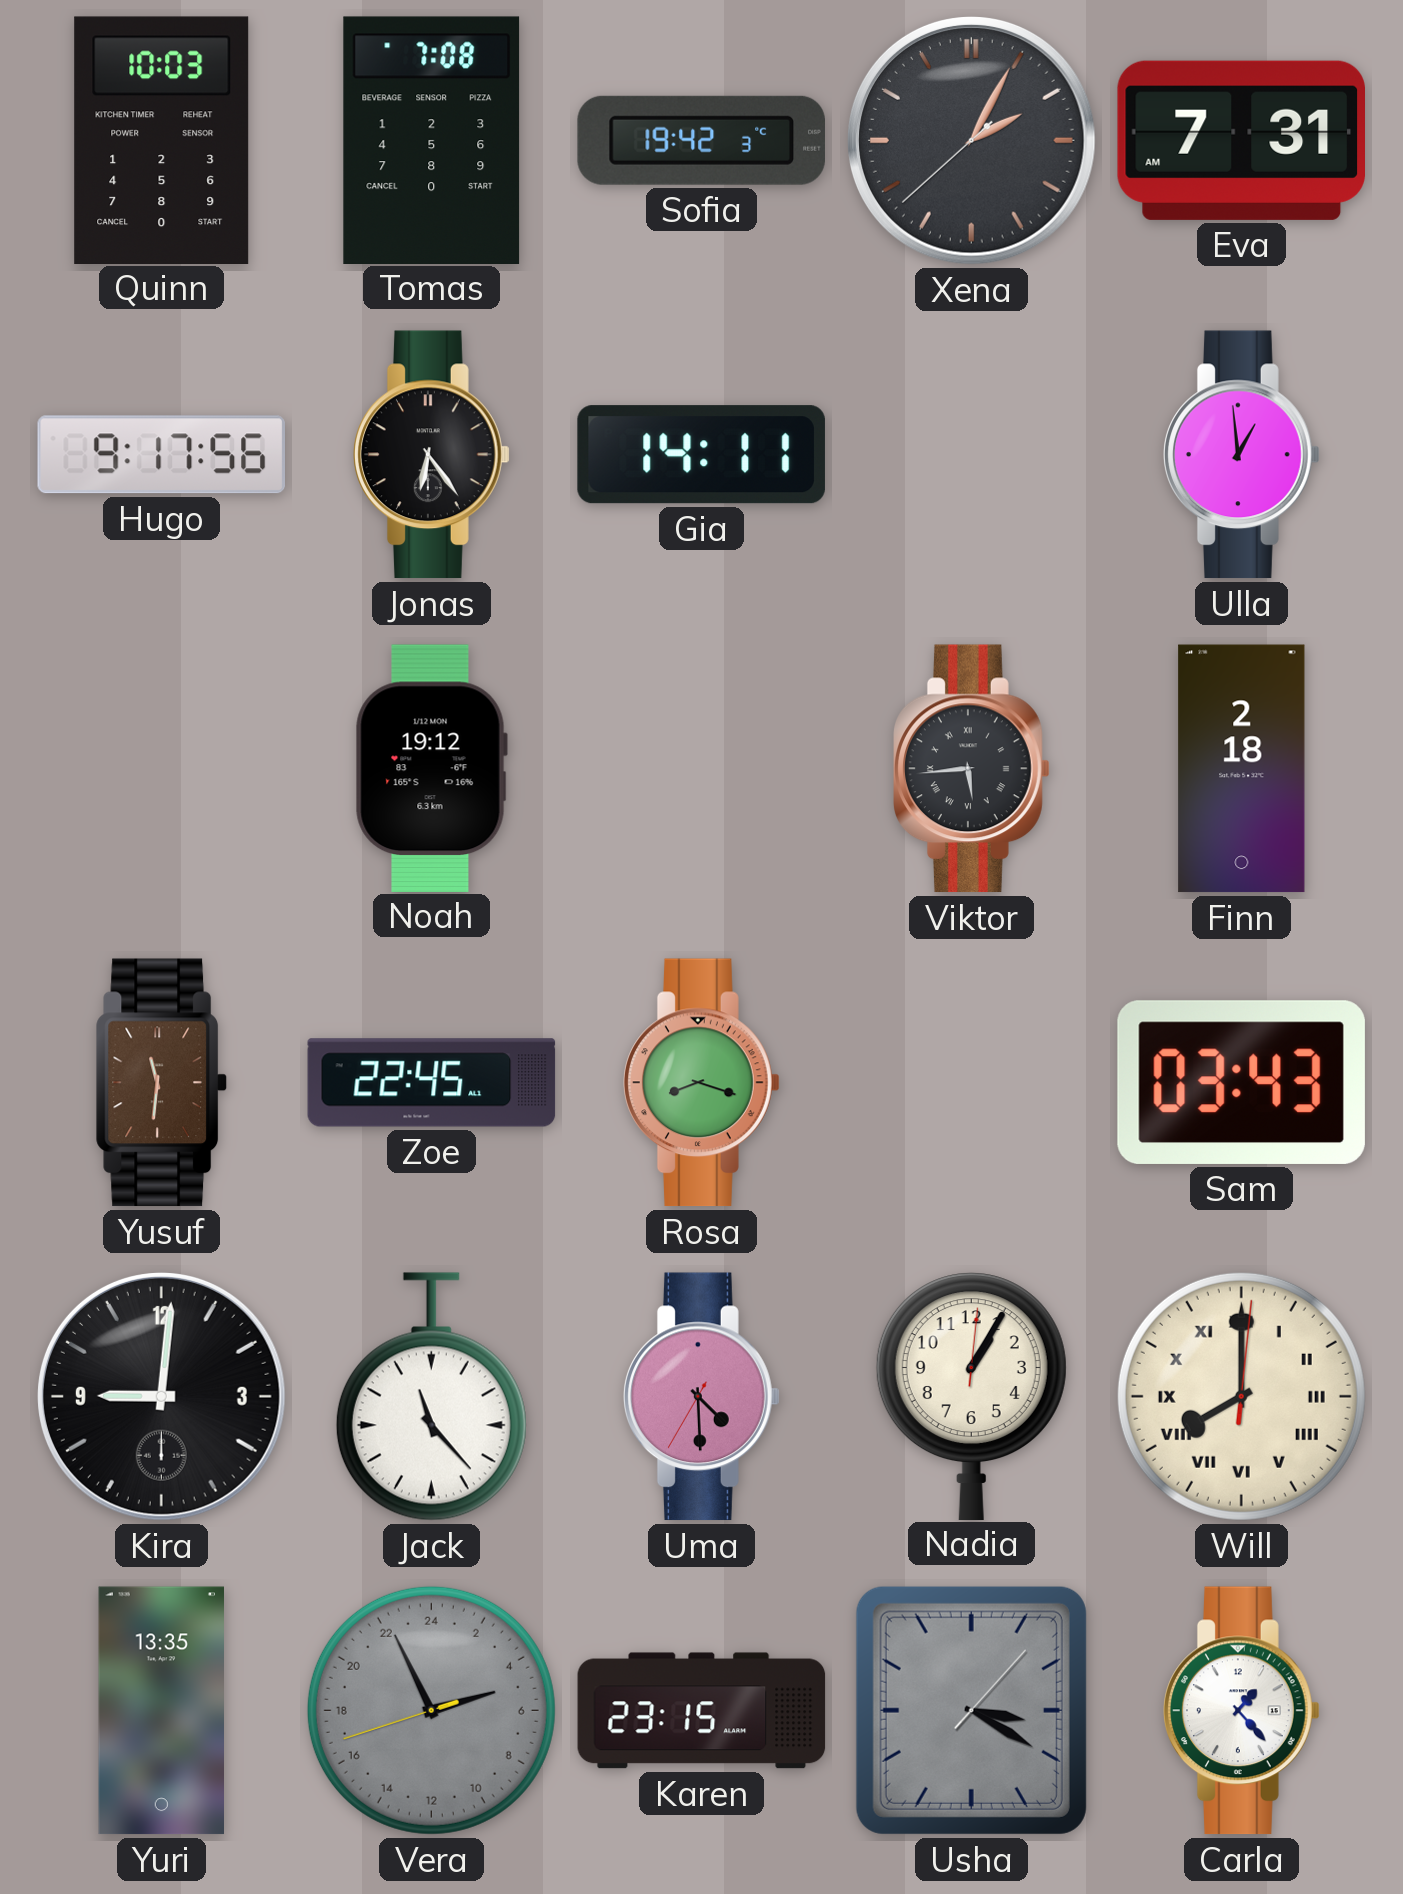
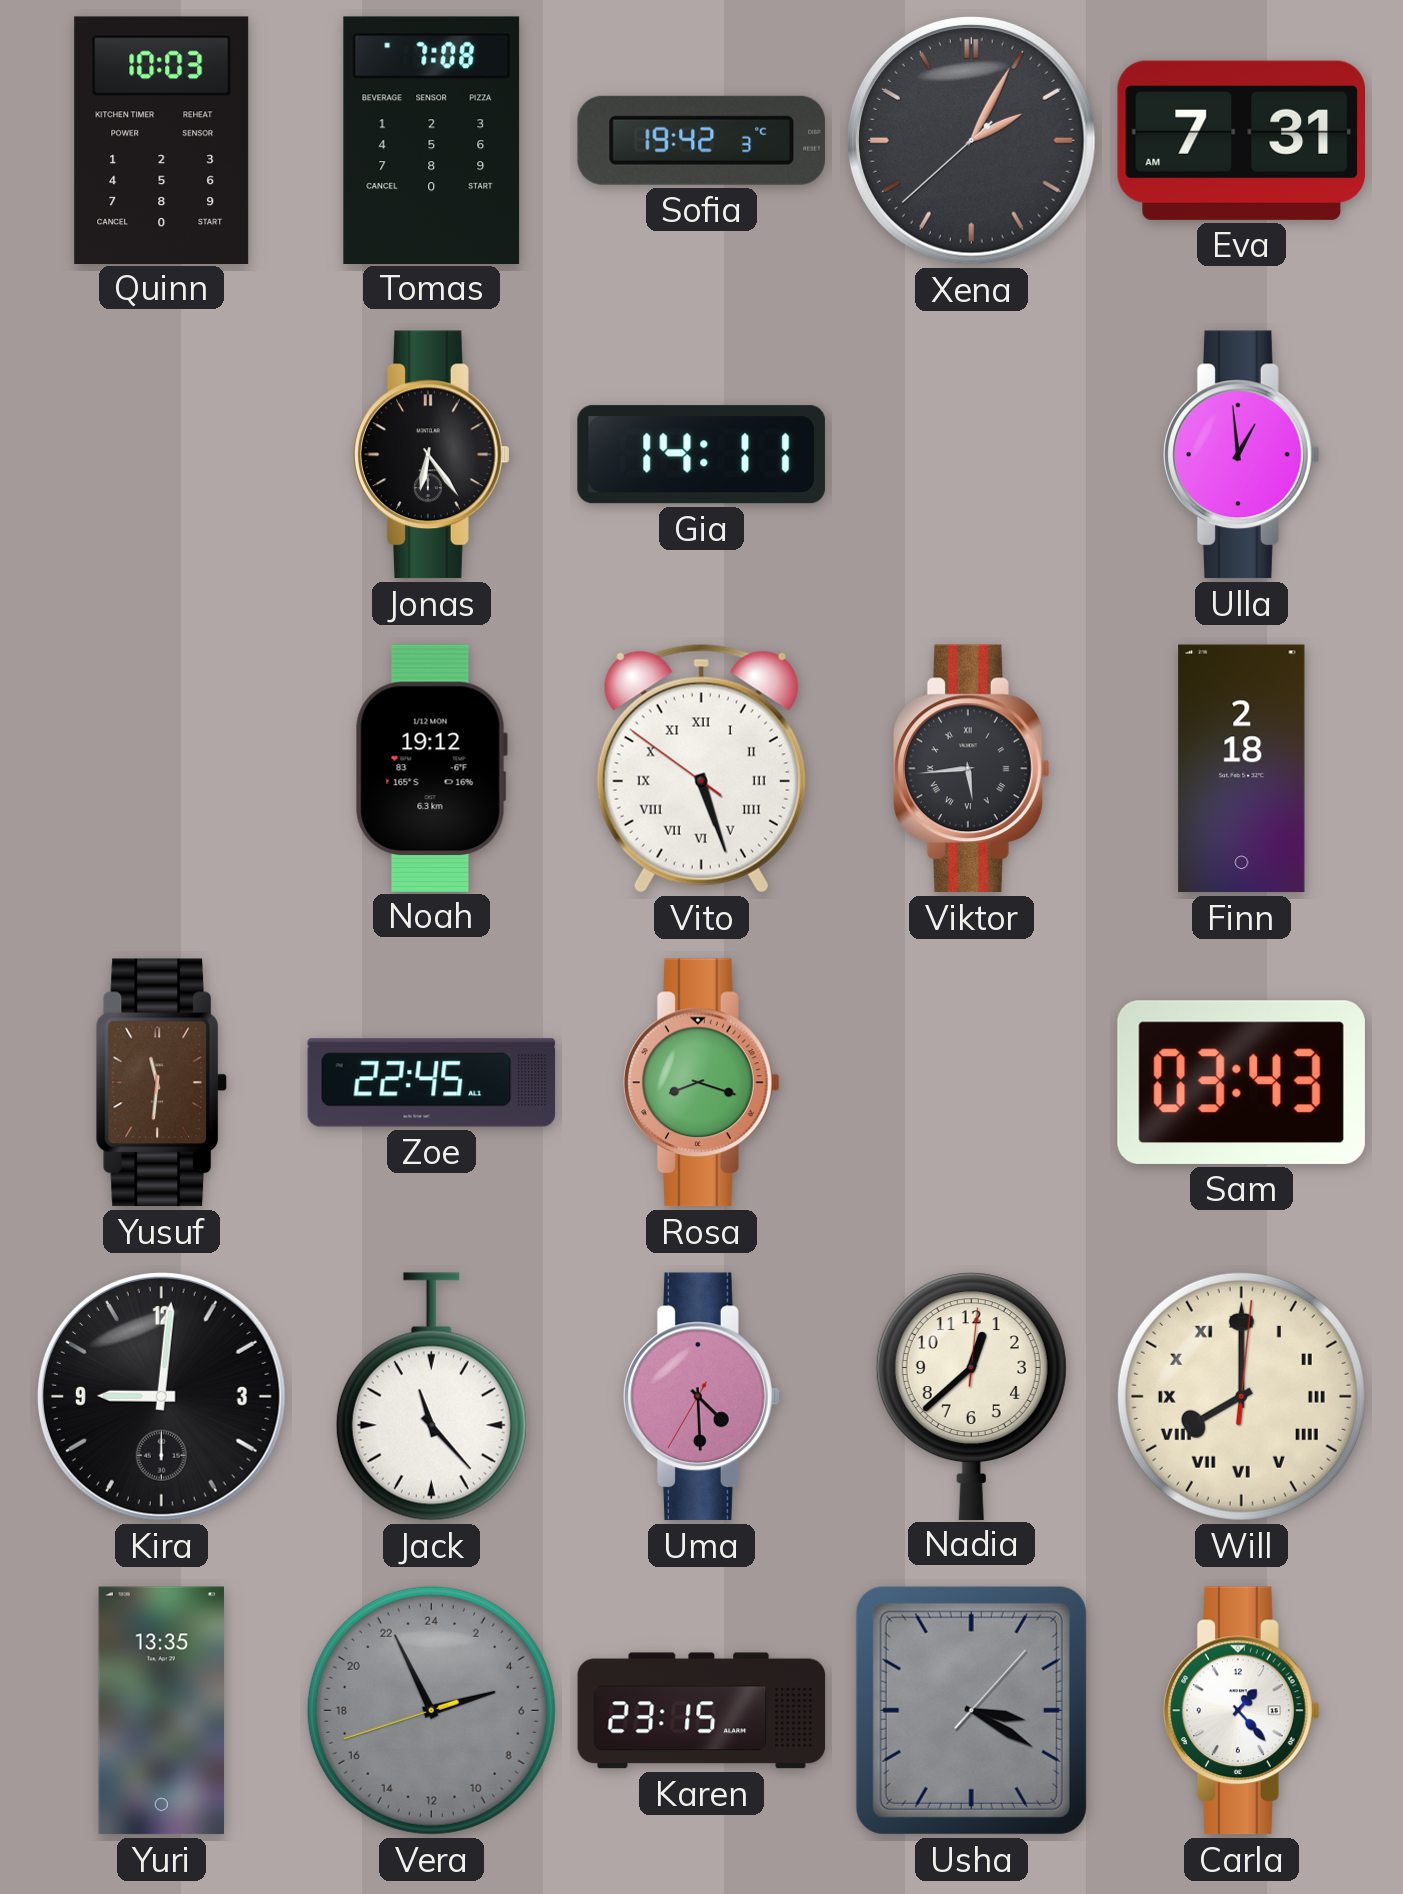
Hugo: 9:17 -> none (161, 455)
Vito: none -> 5:26 (701, 768)
Nadia: 1:05 -> 12:38 (971, 1396)
